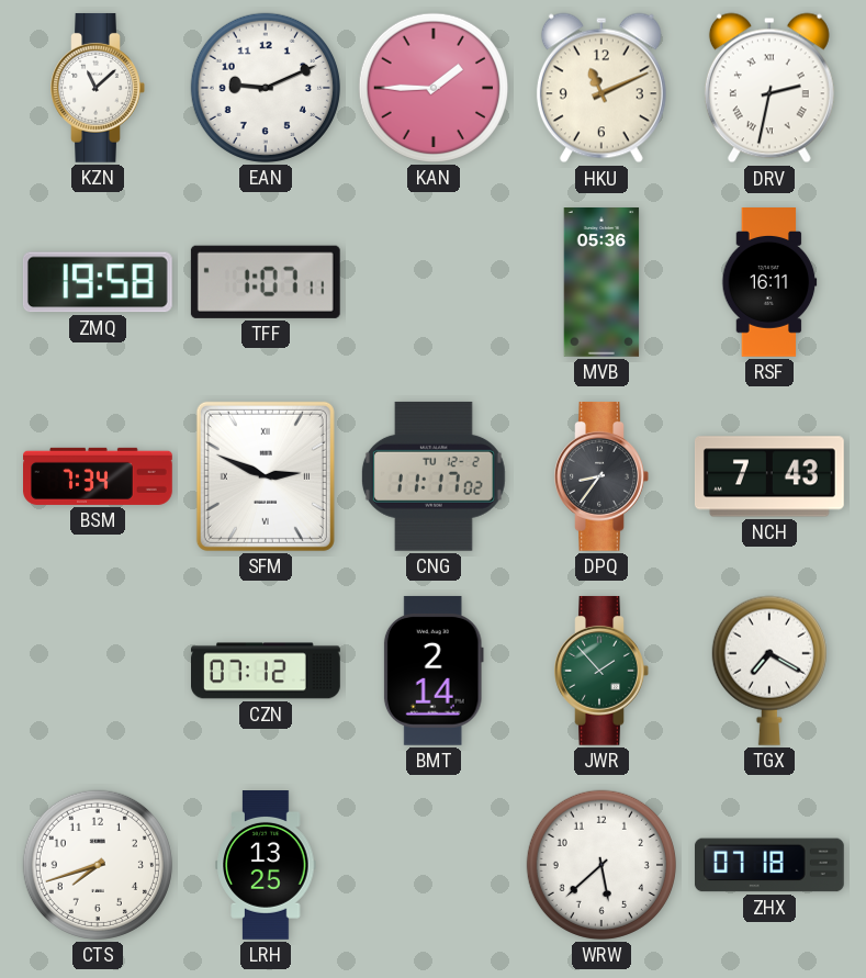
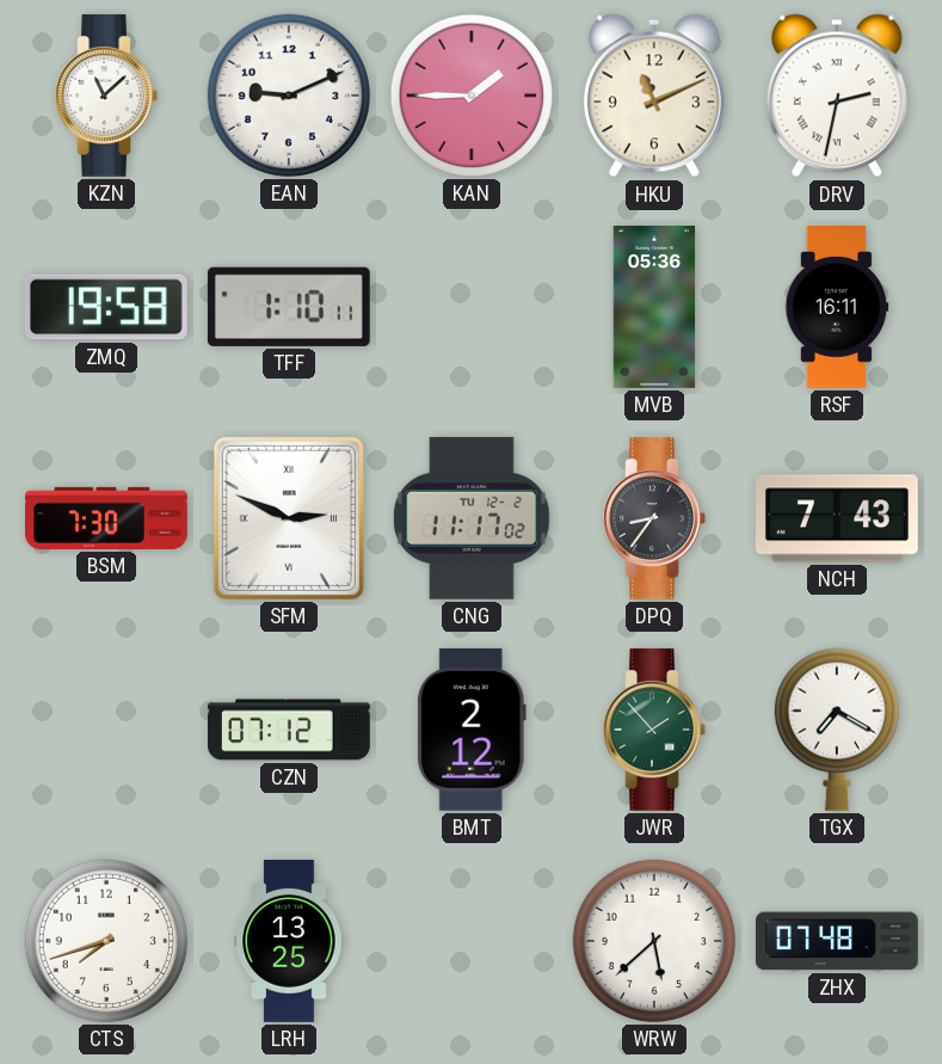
TFF: 1:07 -> 1:10 (289, 307)
BSM: 7:34 -> 7:30 (107, 518)
BMT: 2:14 -> 2:12 (472, 730)
ZHX: 07:18 -> 07:48 (837, 941)
